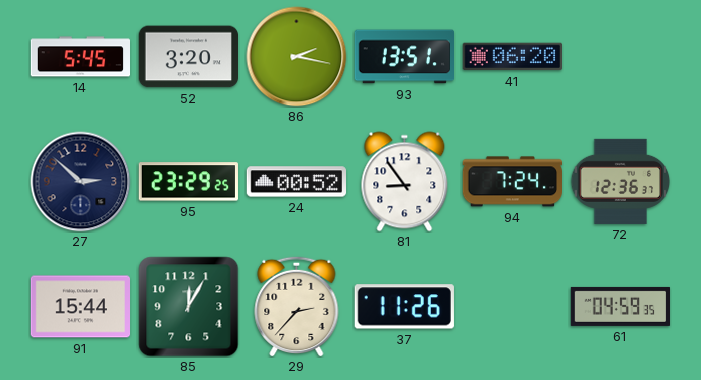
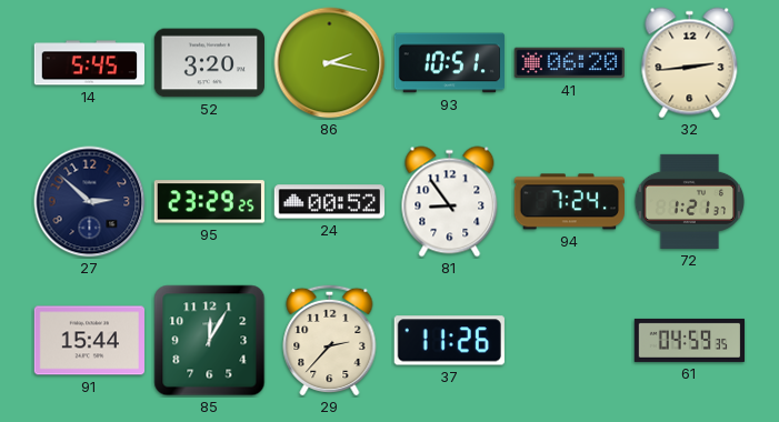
93: 13:51 -> 10:51 (449, 63)
32: none -> 2:44 (690, 63)
72: 12:36 -> 1:21 (690, 201)
